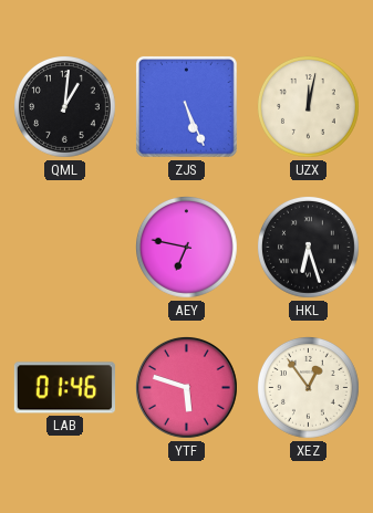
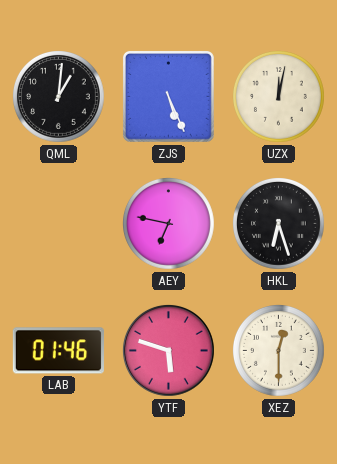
XEZ: 12:54 -> 12:30 (279, 351)
